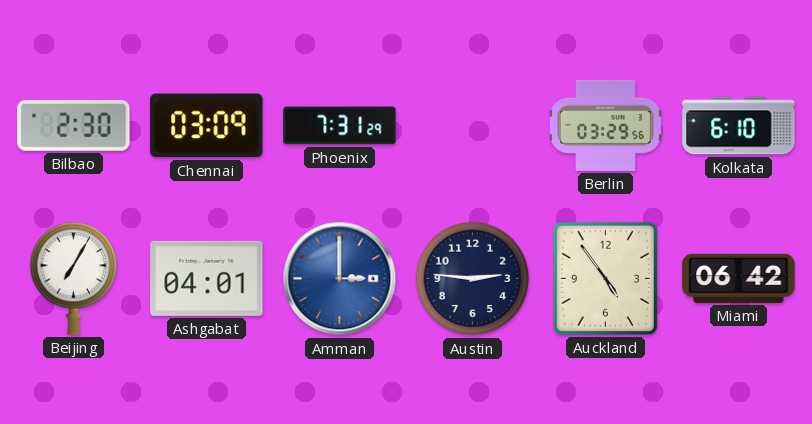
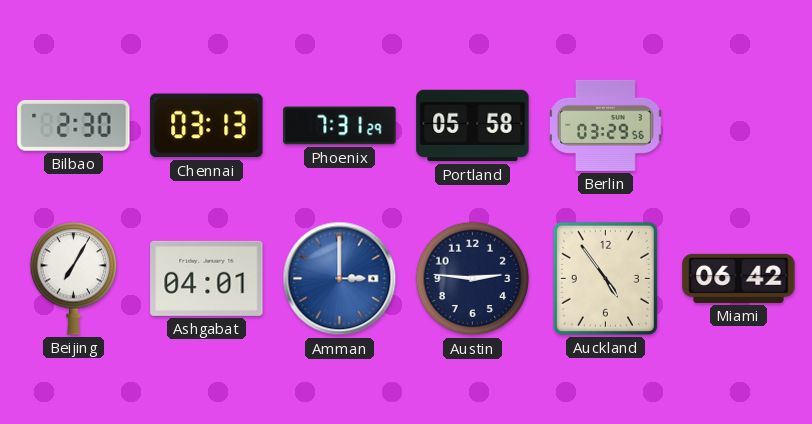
Chennai: 03:09 -> 03:13 (207, 126)
Portland: none -> 05:58 (473, 126)
Kolkata: 6:10 -> none (739, 126)
